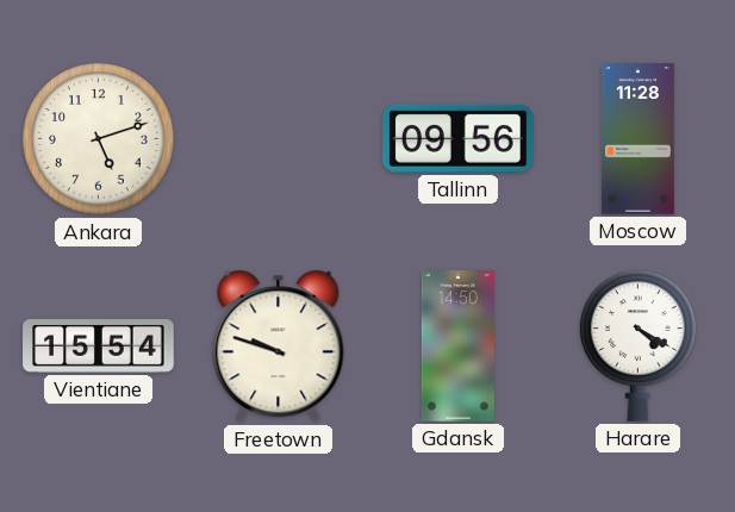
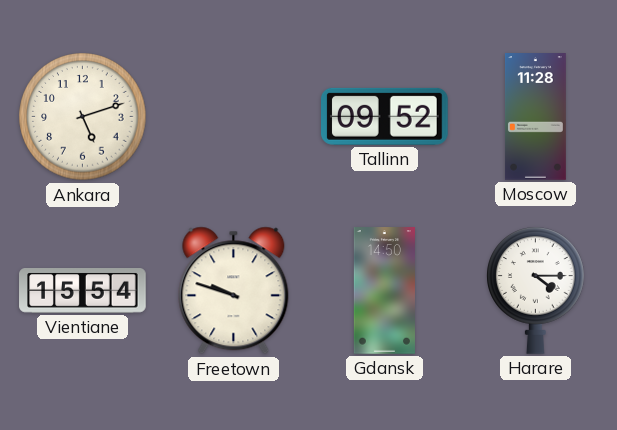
Tallinn: 09:56 -> 09:52 (385, 116)
Harare: 4:20 -> 4:15 (536, 290)
